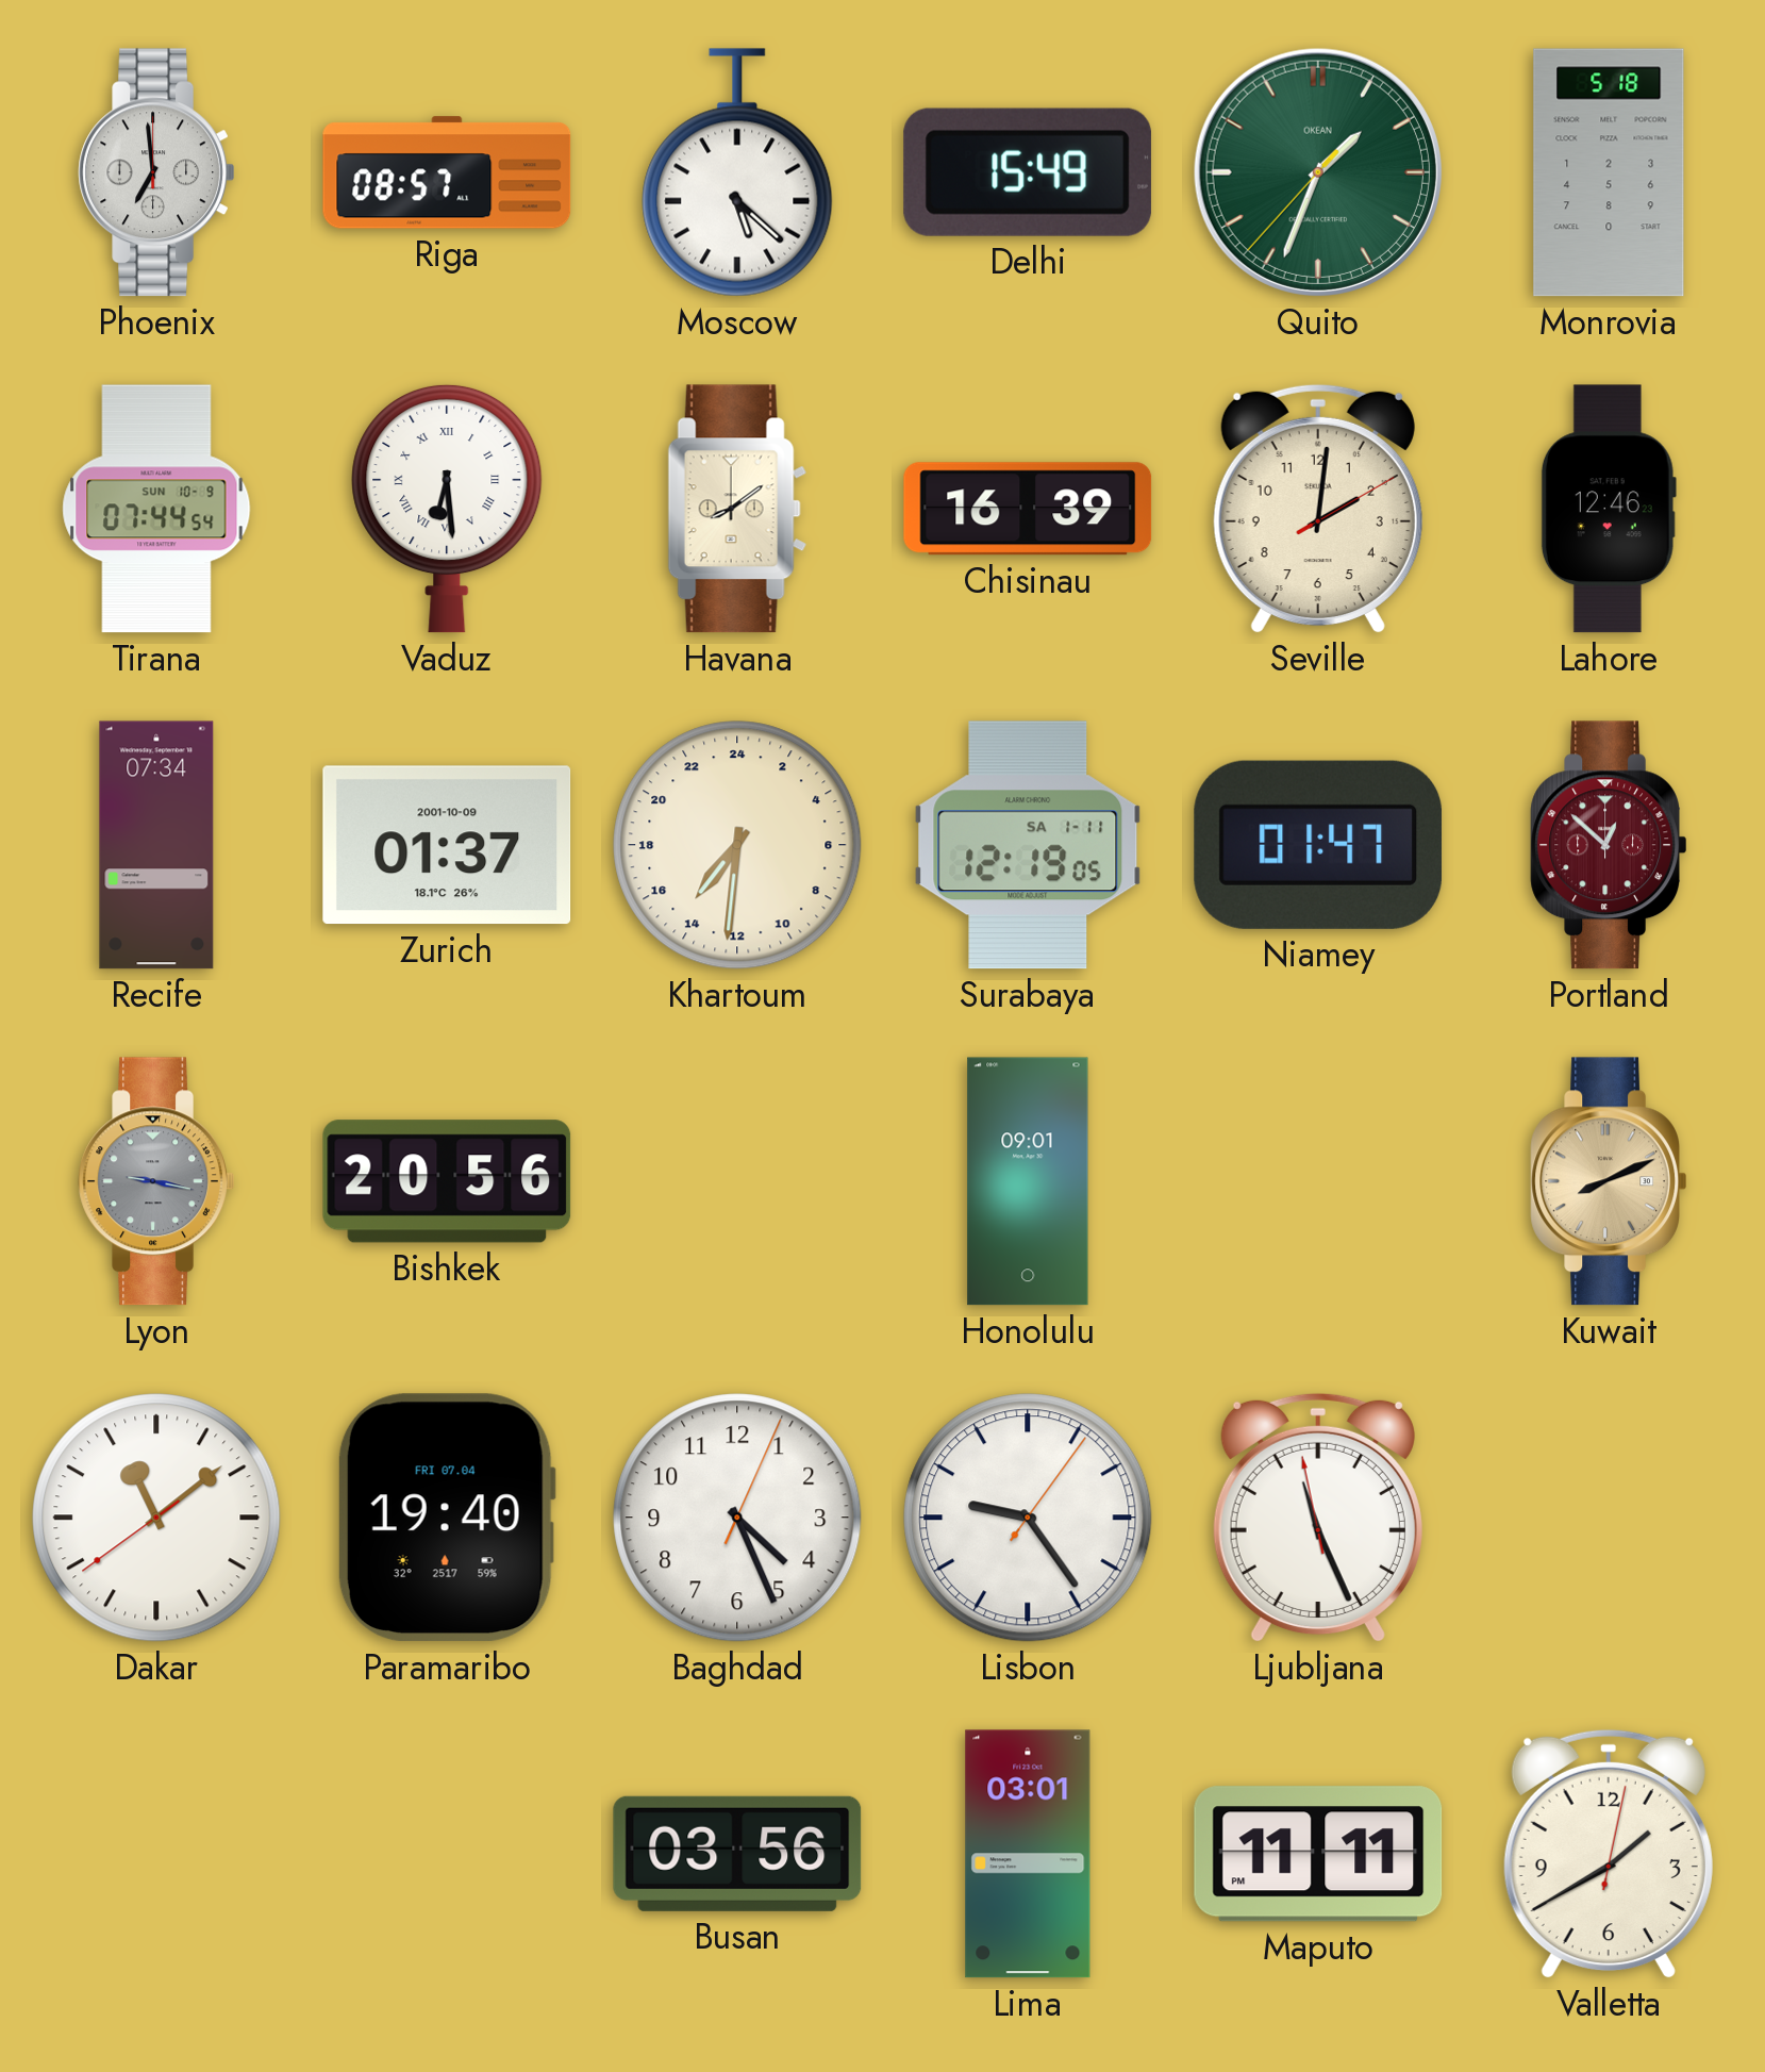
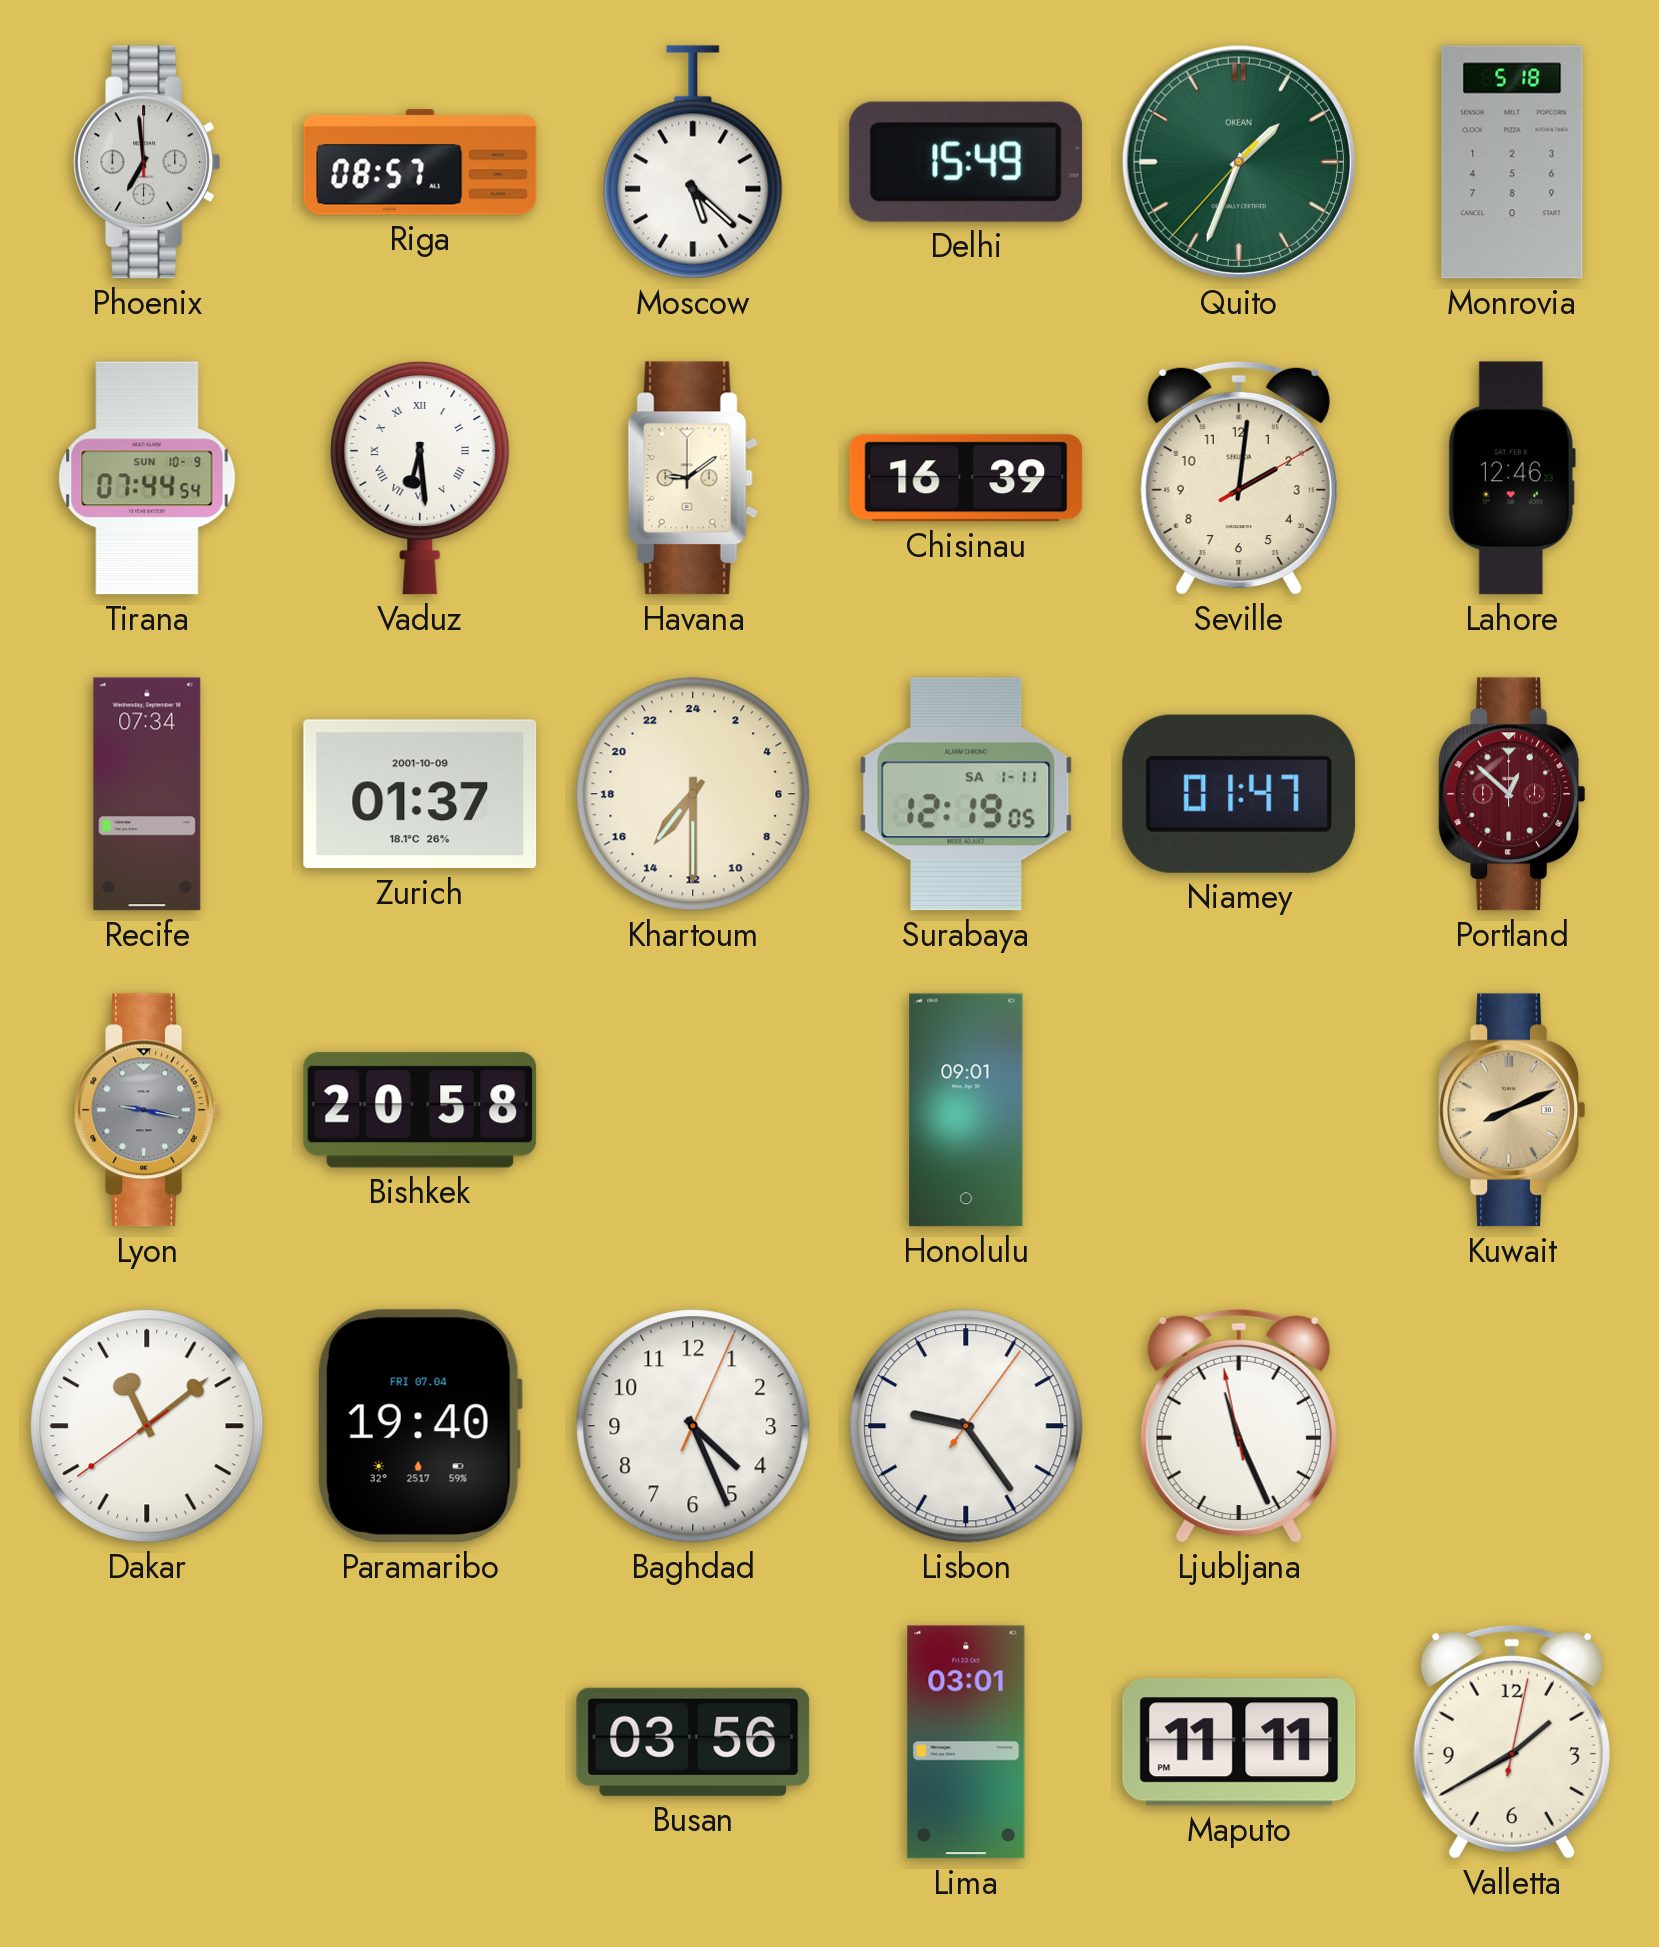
Havana: 8:09 -> 9:09 (693, 478)
Khartoum: 14:31 -> 14:30 (693, 794)
Bishkek: 20:56 -> 20:58 (420, 1110)
